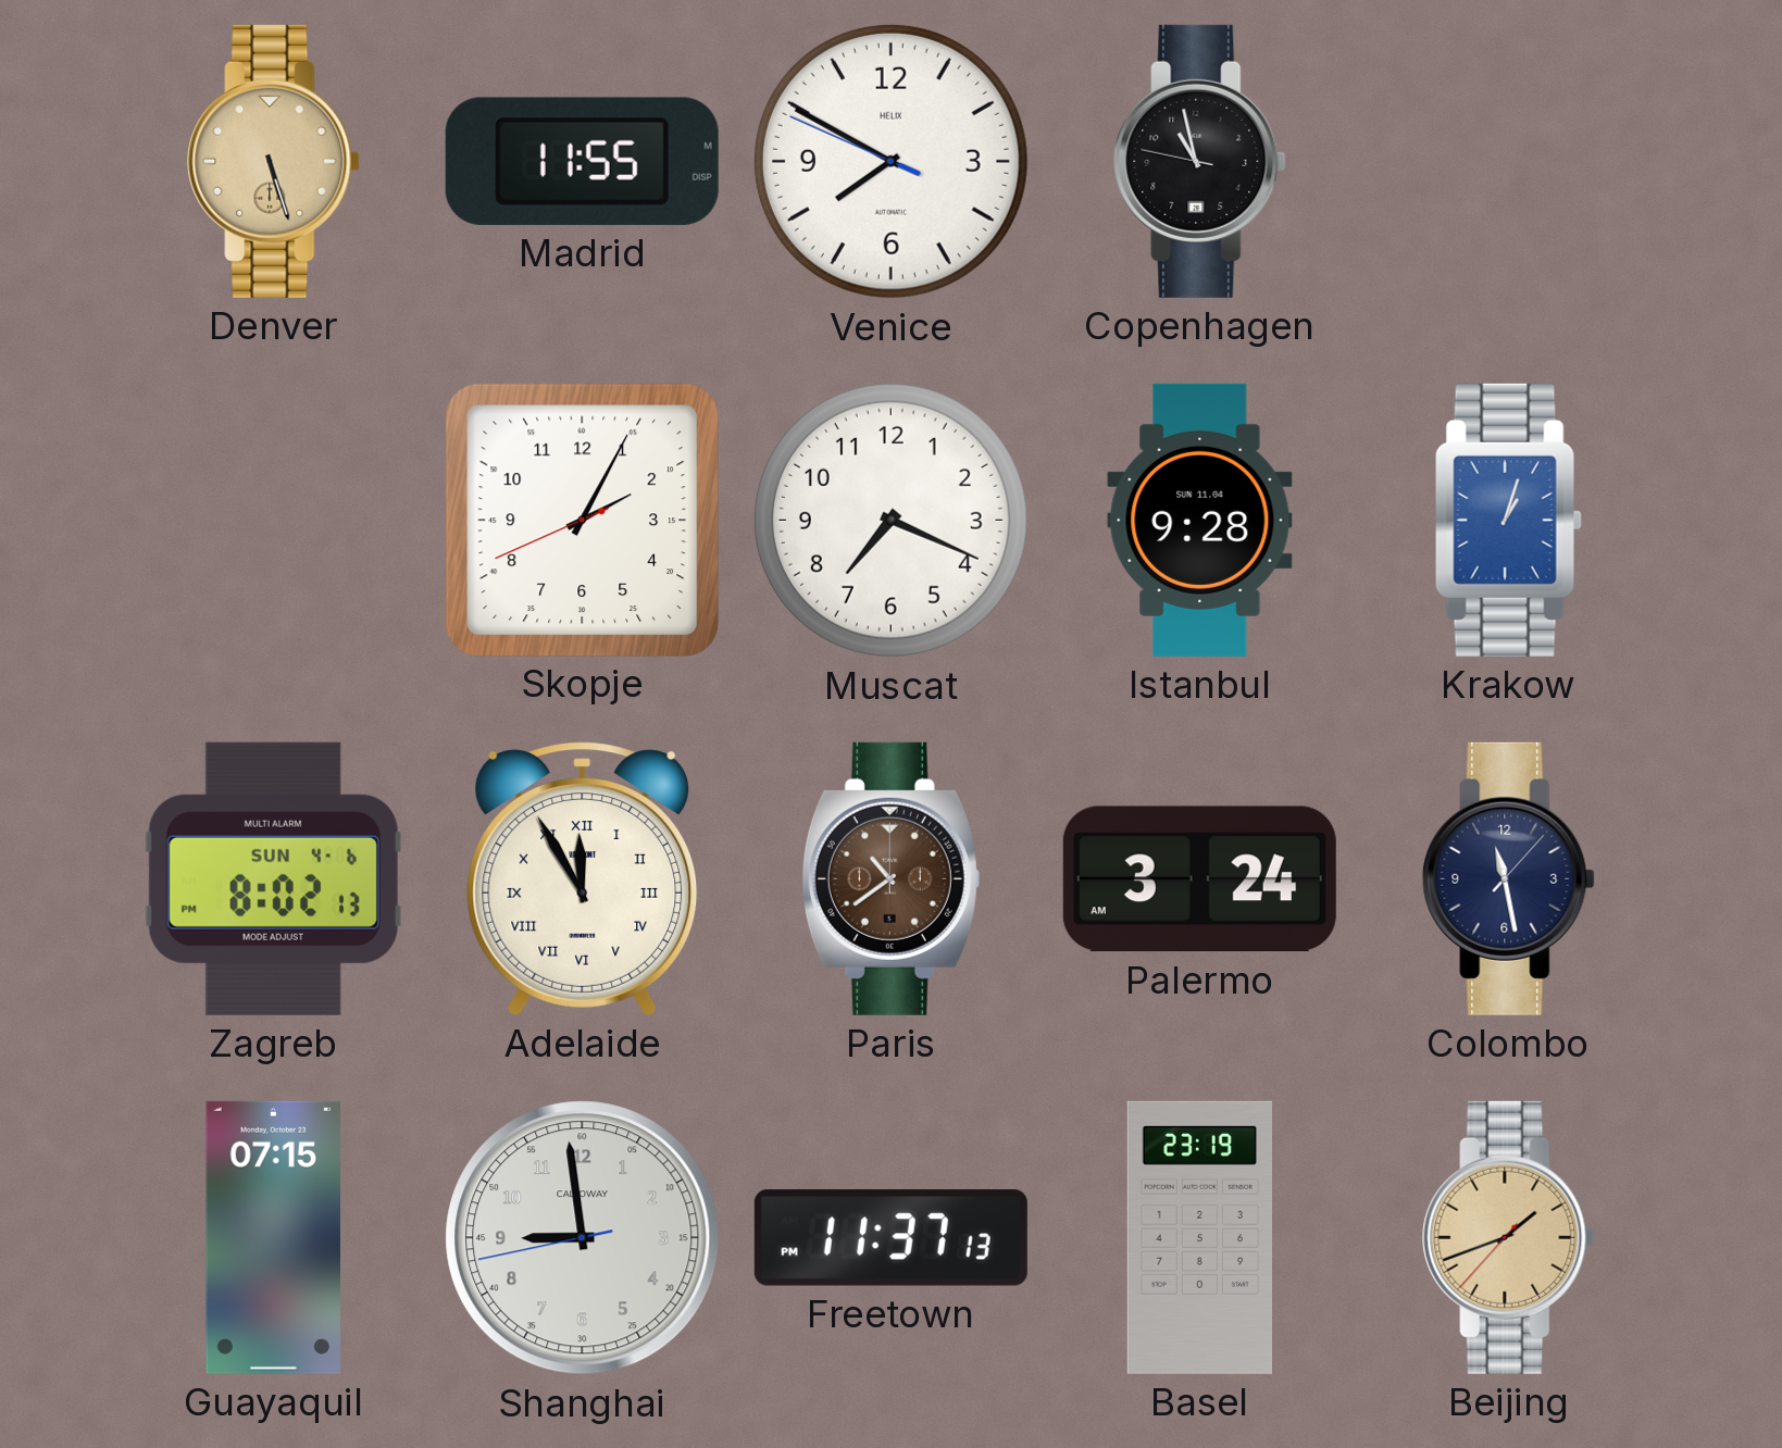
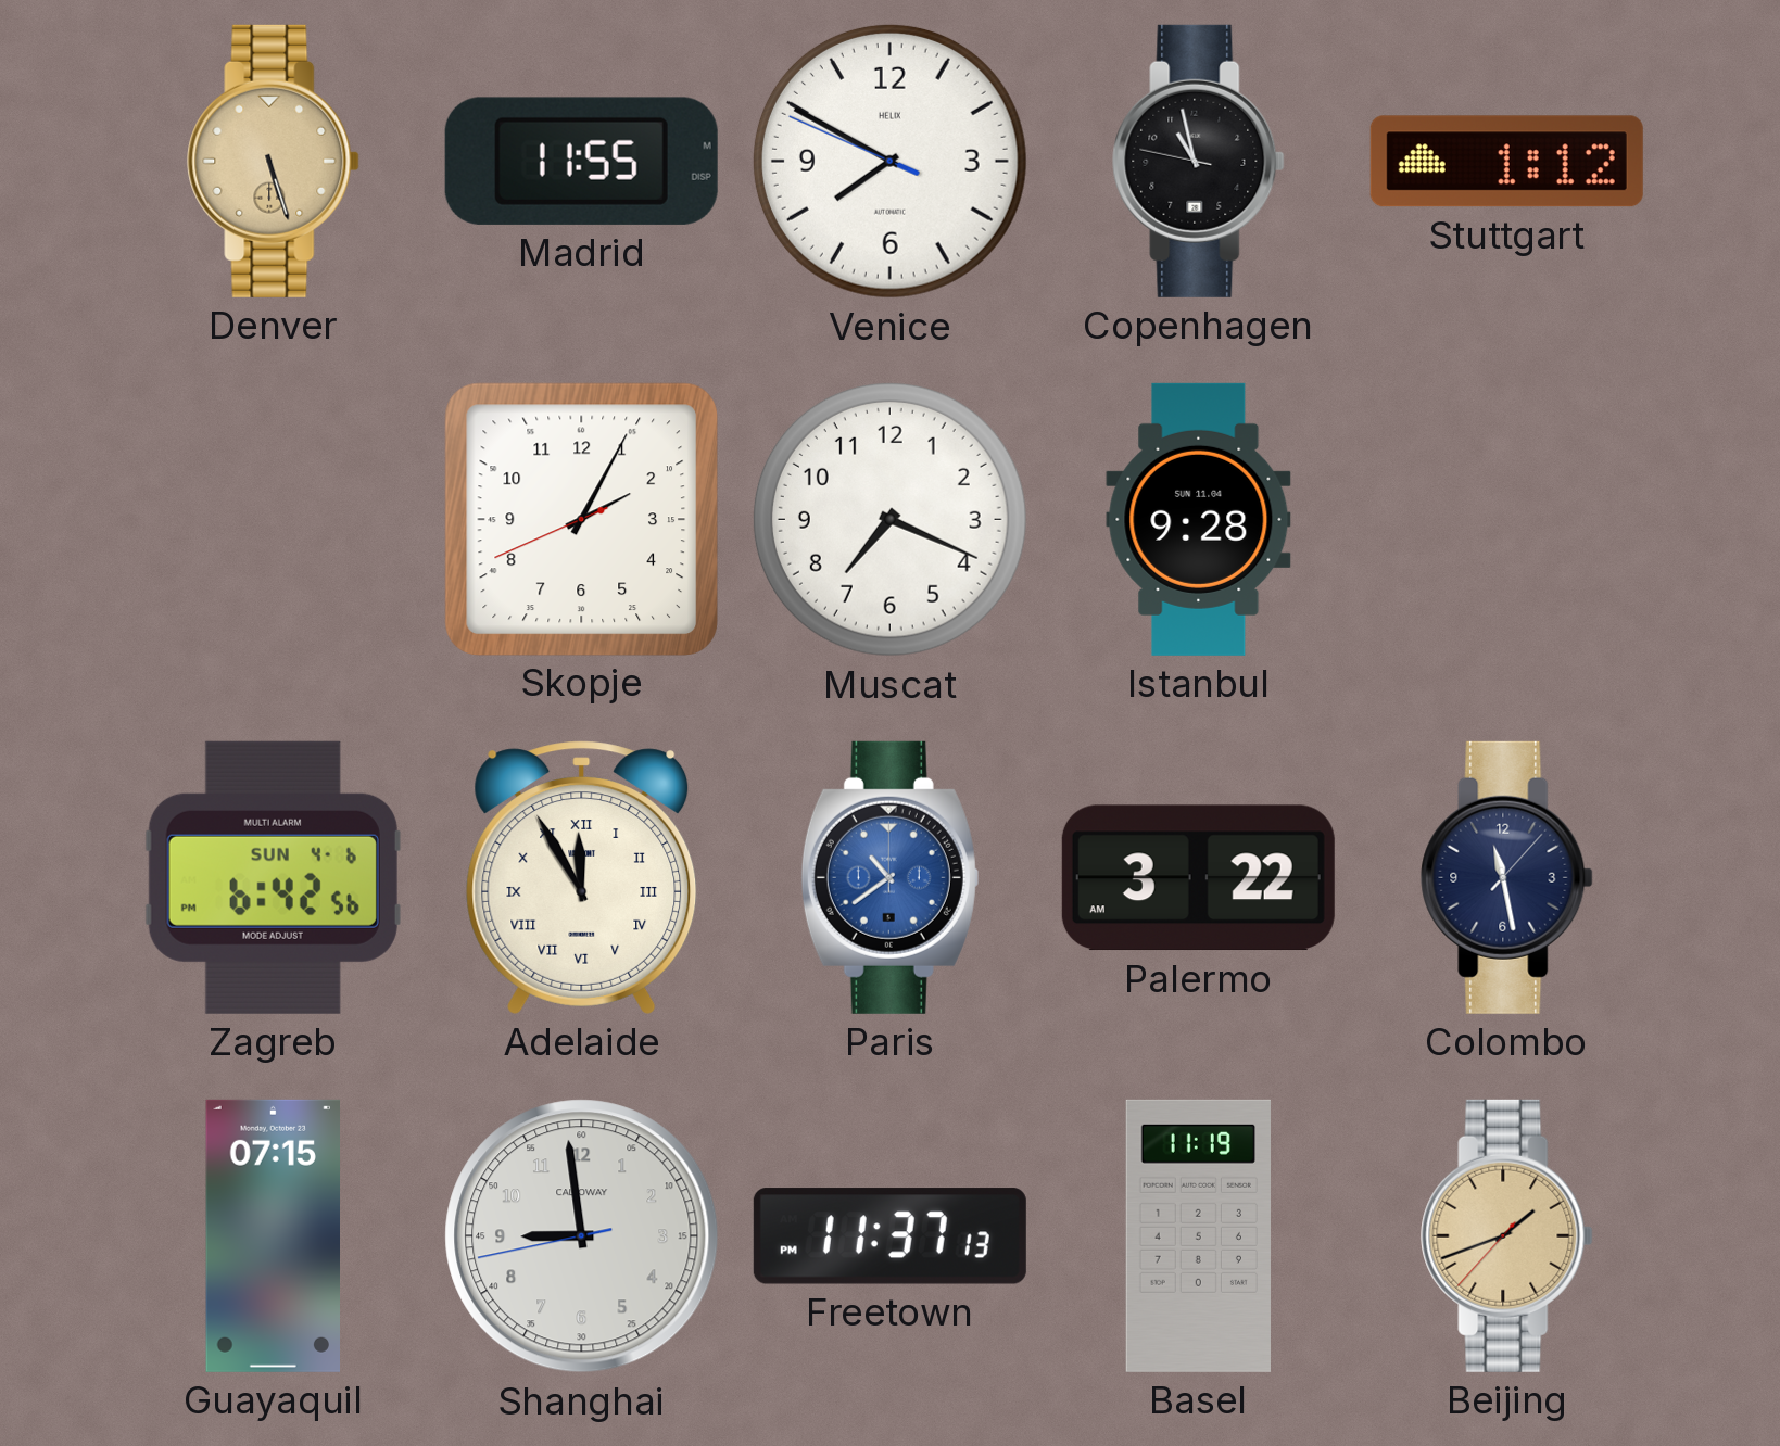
Stuttgart: none -> 1:12 (1506, 162)
Krakow: 1:03 -> none (1508, 520)
Zagreb: 8:02 -> 6:42 (273, 877)
Paris dial: brown -> blue (889, 877)
Palermo: 3:24 -> 3:22 (1198, 878)
Basel: 23:19 -> 11:19 (1198, 1235)
